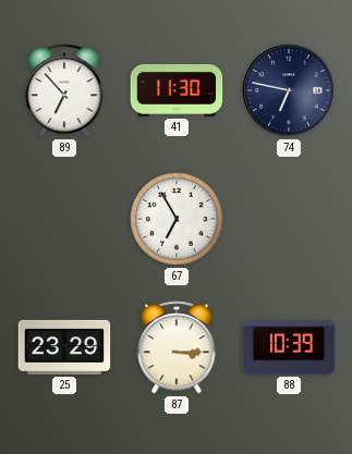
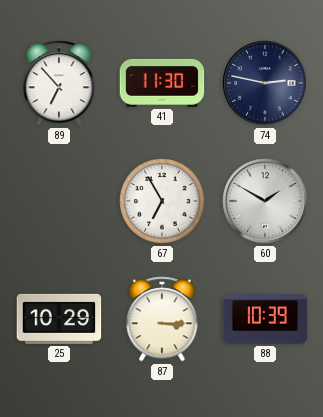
74: 6:47 -> 2:47 (265, 83)
60: none -> 1:50 (265, 201)
25: 23:29 -> 10:29 (59, 319)
